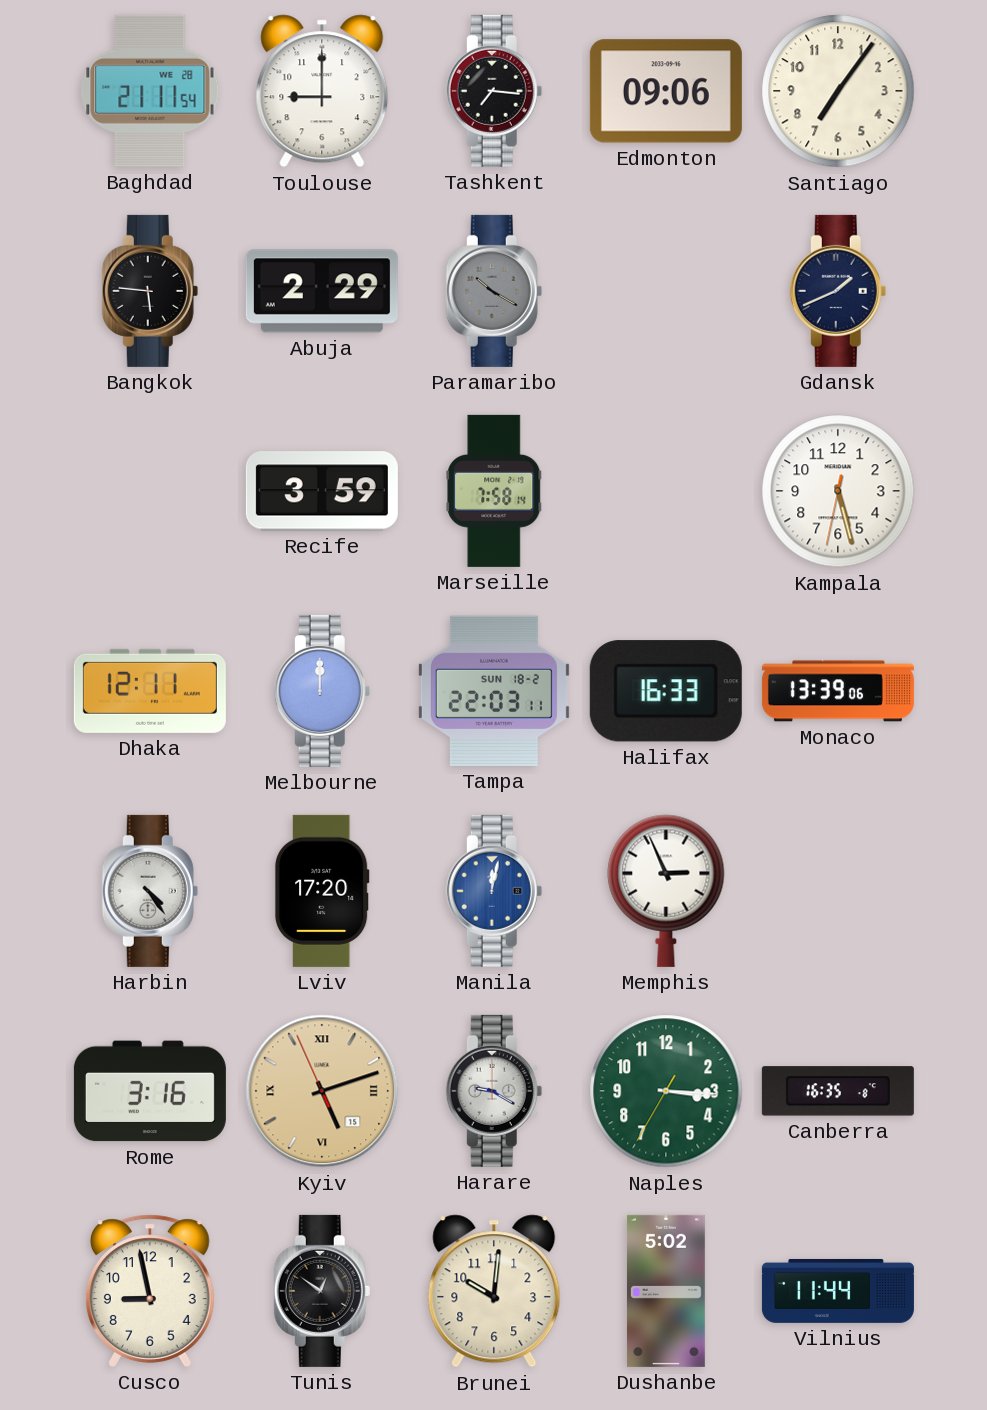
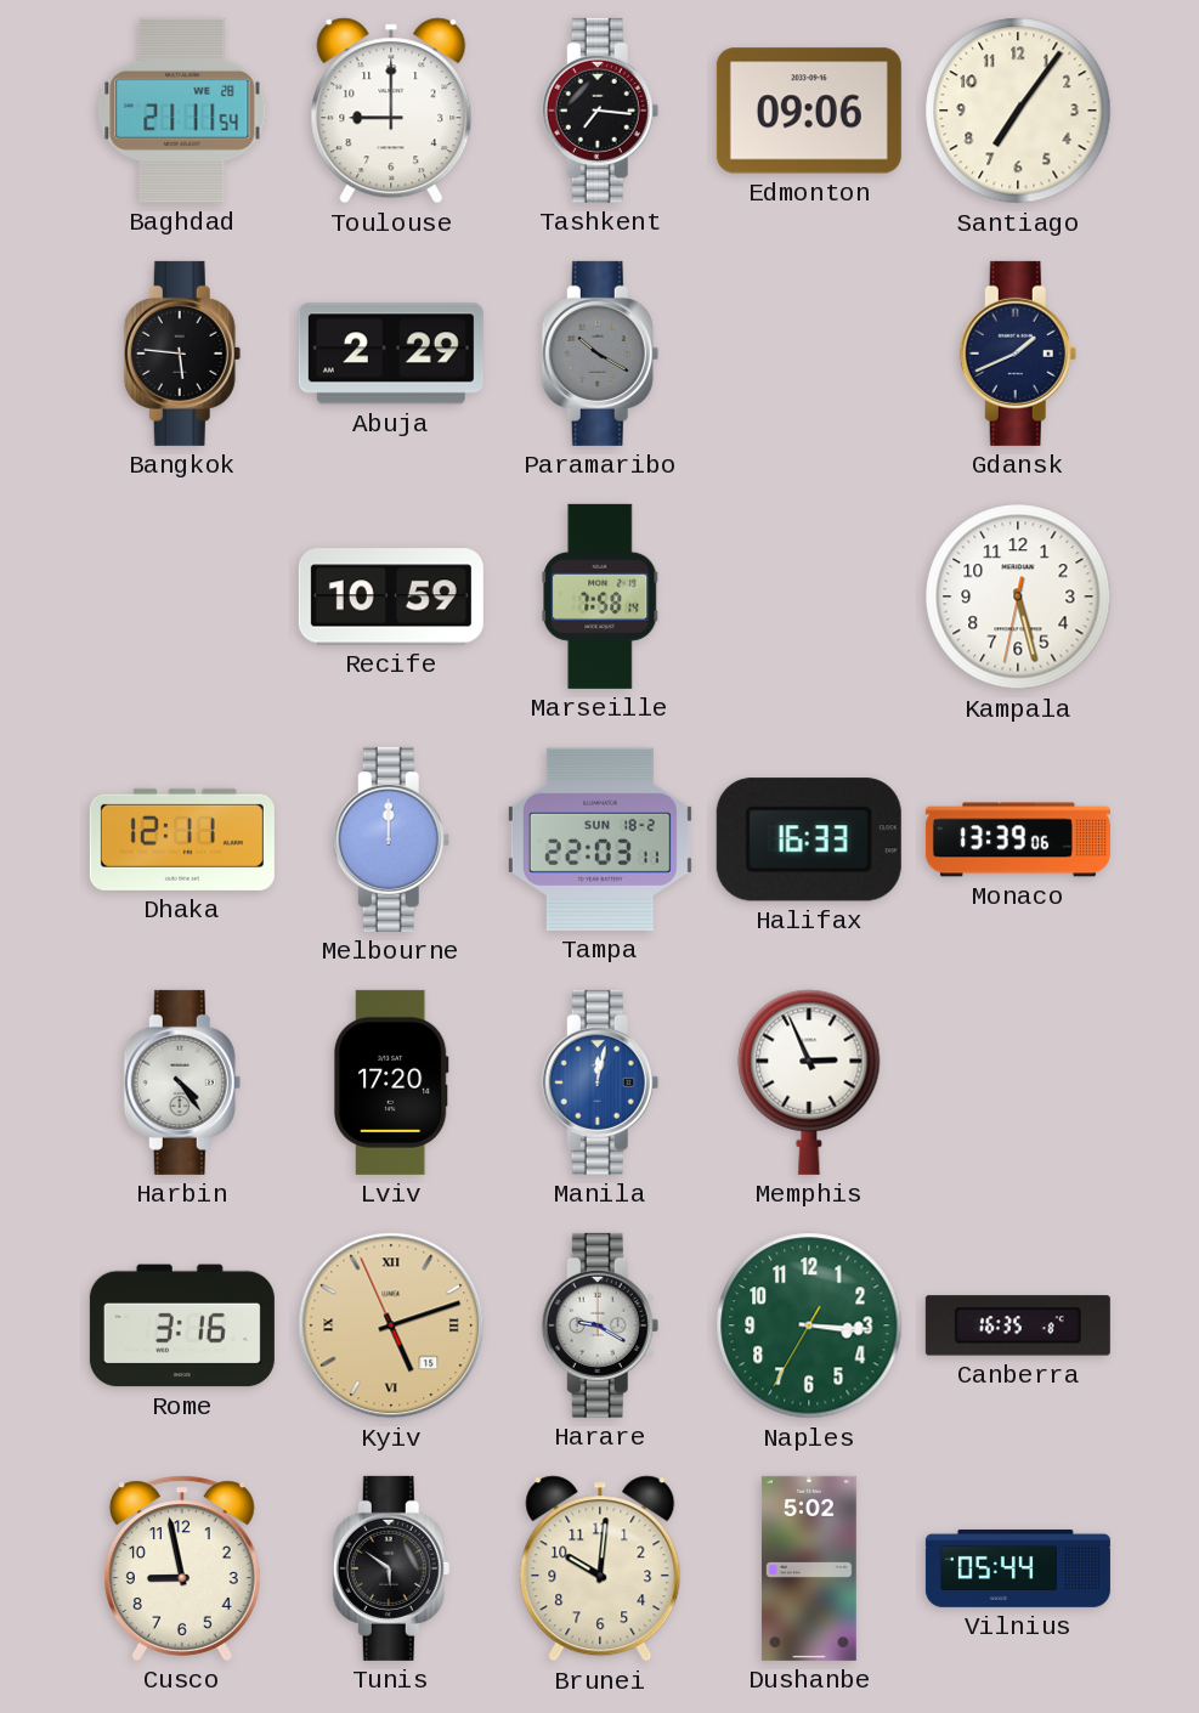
Recife: 3:59 -> 10:59 (391, 597)
Tunis: 12:51 -> 5:51 (391, 1568)
Vilnius: 11:44 -> 05:44 (1018, 1568)
